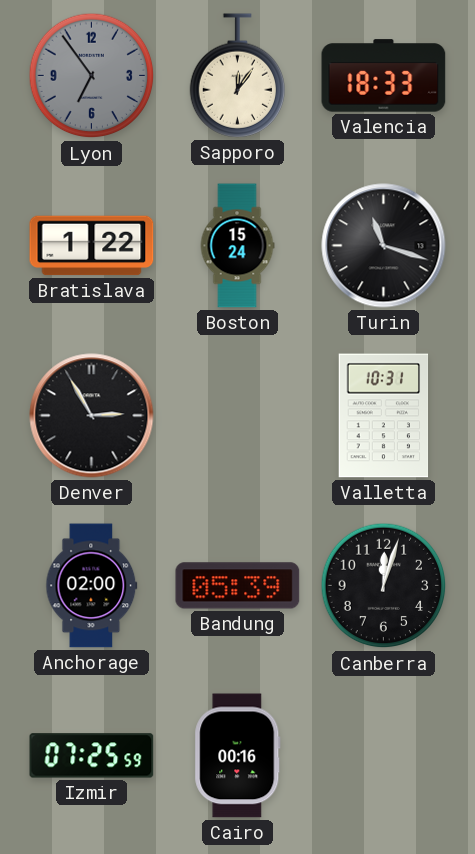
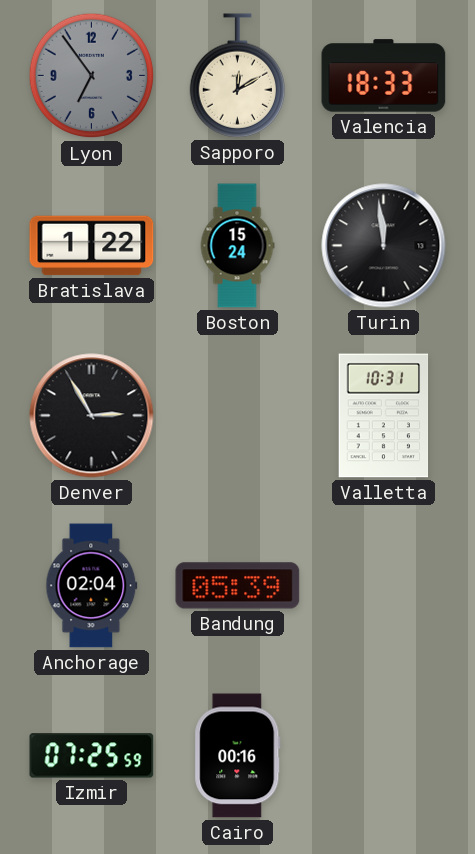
Sapporo: 12:06 -> 12:10 (237, 76)
Turin: 11:18 -> 11:59 (384, 246)
Anchorage: 02:00 -> 02:04 (92, 586)
Canberra: 12:03 -> none (384, 586)
